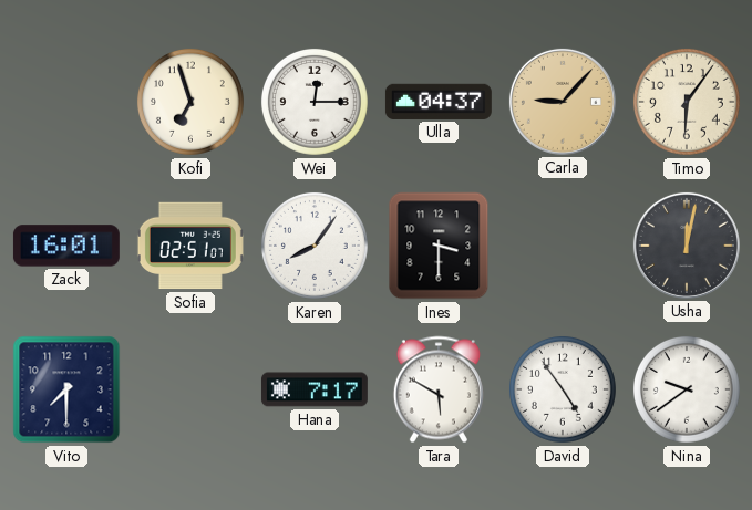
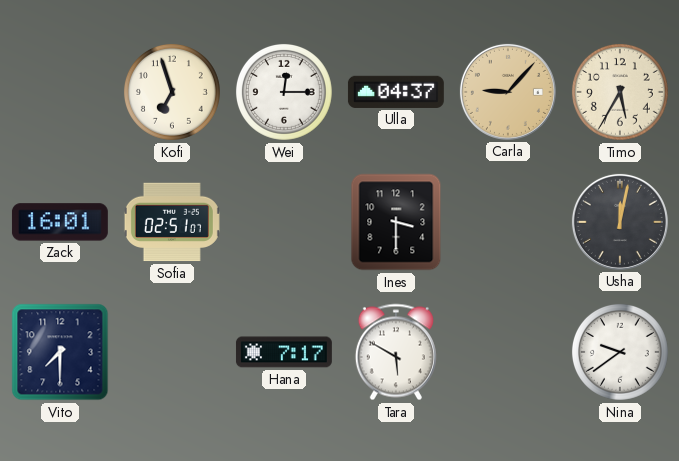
Timo: 6:06 -> 5:35 (620, 92)
Karen: 8:06 -> none (315, 246)
David: 4:54 -> none (563, 389)
